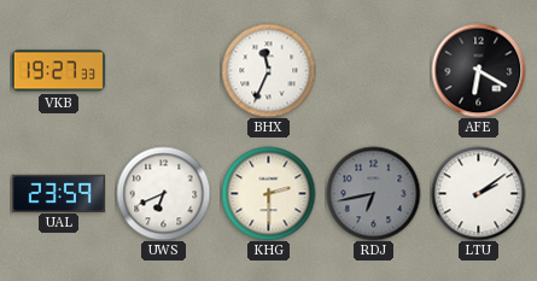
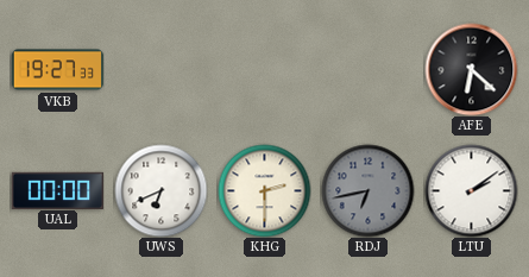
BHX: 11:34 -> none (268, 70)
AFE: 6:20 -> 6:22 (471, 69)
UAL: 23:59 -> 00:00 (57, 190)
